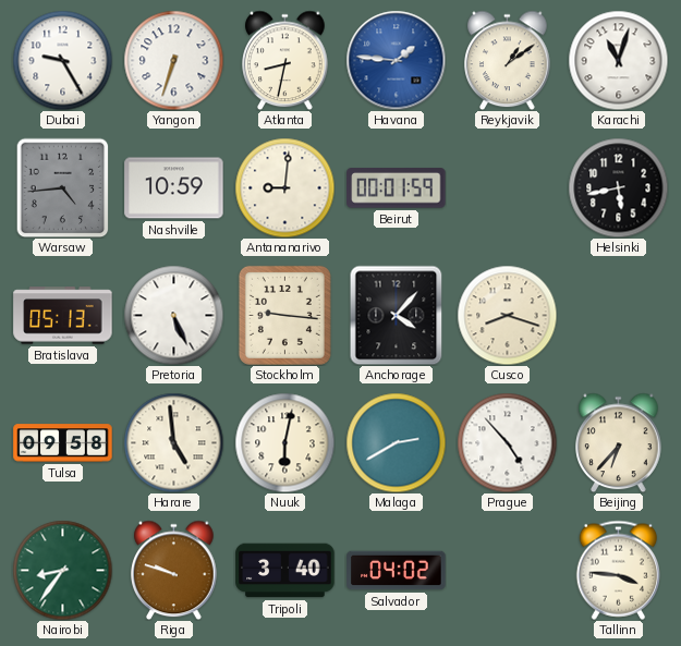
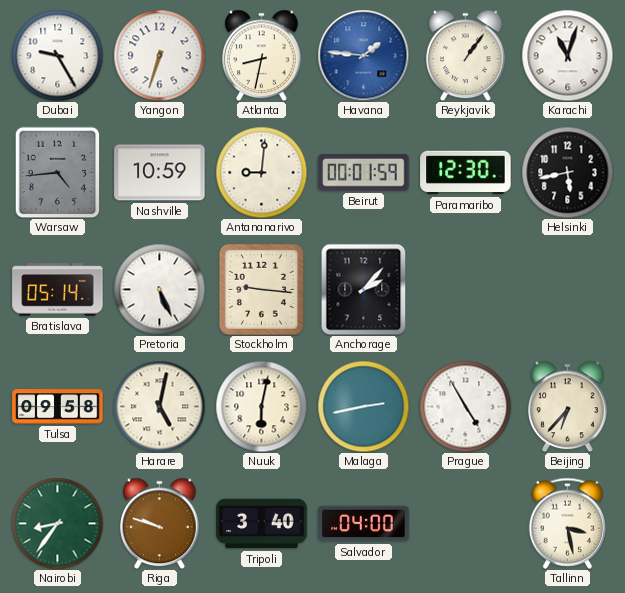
Reykjavik: 1:09 -> 1:06 (466, 55)
Paramaribo: none -> 12:30 (466, 173)
Bratislava: 05:13 -> 05:14 (58, 290)
Anchorage: 4:07 -> 2:07 (364, 289)
Cusco: 8:18 -> none (507, 315)
Harare: 4:59 -> 5:02 (159, 406)
Malaga: 2:40 -> 2:43 (363, 406)
Prague: 4:53 -> 4:55 (465, 406)
Salvador: 04:02 -> 04:00 (364, 524)
Tallinn: 3:46 -> 3:28 (567, 523)
